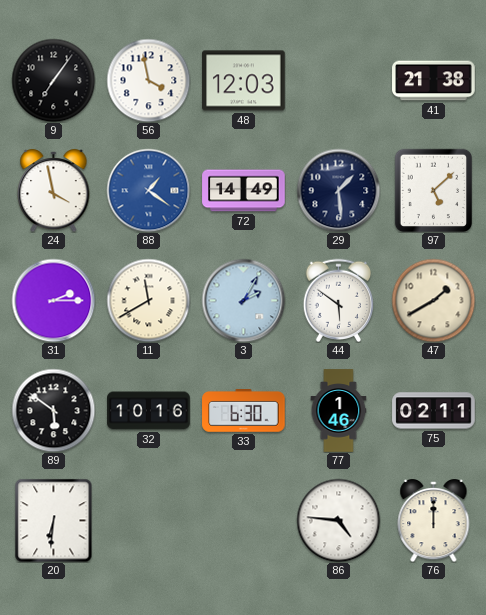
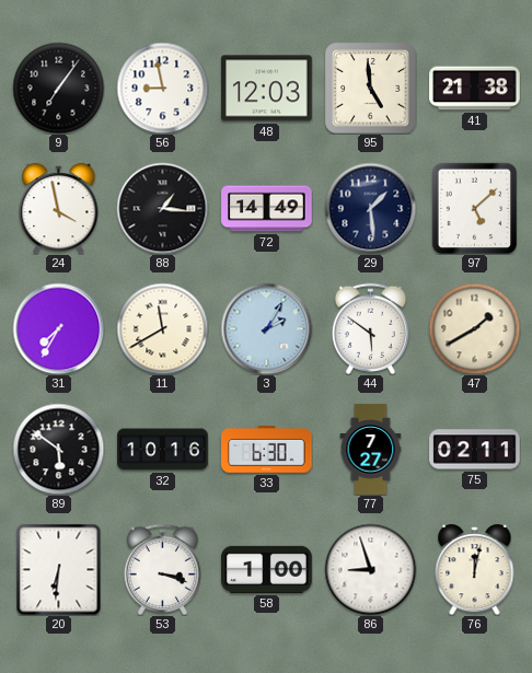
56: 3:58 -> 8:58 (162, 88)
95: none -> 4:59 (370, 88)
88: 1:21 -> 1:16 (162, 208)
88 dial: blue -> black (162, 208)
31: 2:15 -> 7:35 (58, 328)
77: 1:46 -> 7:27 (371, 450)
53: none -> 3:18 (163, 569)
58: none -> 1:00 (267, 569)
86: 4:46 -> 8:57 (370, 569)
76: 12:00 -> 12:02 (475, 570)
